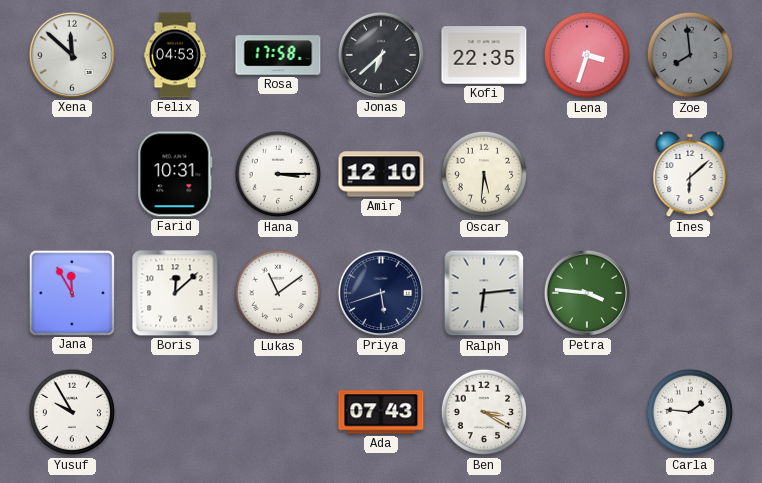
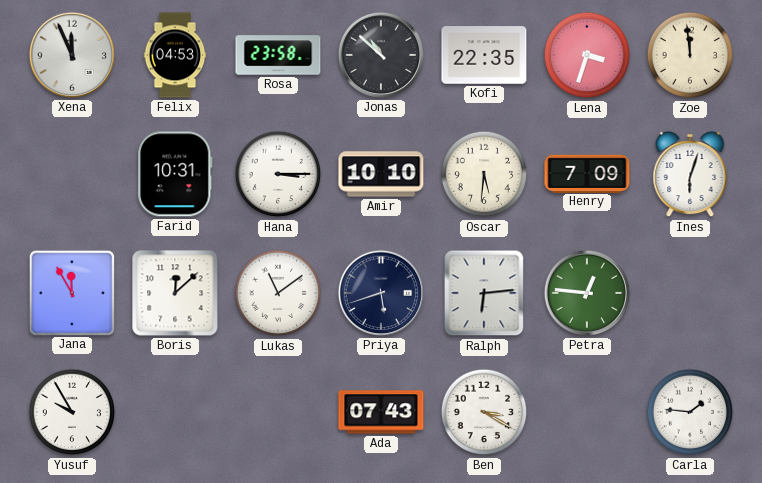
Xena: 11:52 -> 11:56 (72, 55)
Rosa: 17:58 -> 23:58 (278, 55)
Jonas: 6:38 -> 10:52 (381, 55)
Zoe: 7:59 -> 11:59 (690, 55)
Zoe dial: grey -> cream (690, 55)
Amir: 12:10 -> 10:10 (381, 174)
Henry: none -> 7:09 (587, 173)
Ines: 6:08 -> 6:03 (690, 174)
Petra: 3:46 -> 12:46 (587, 293)
